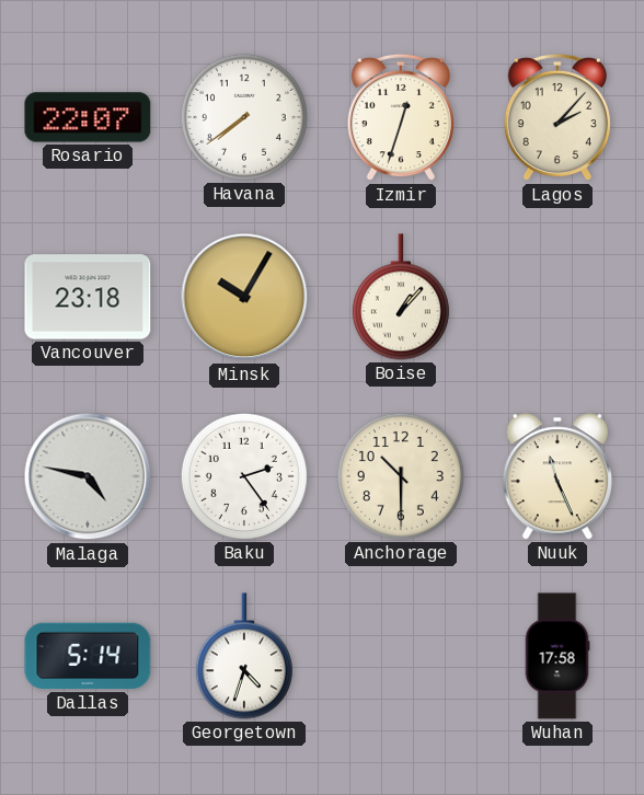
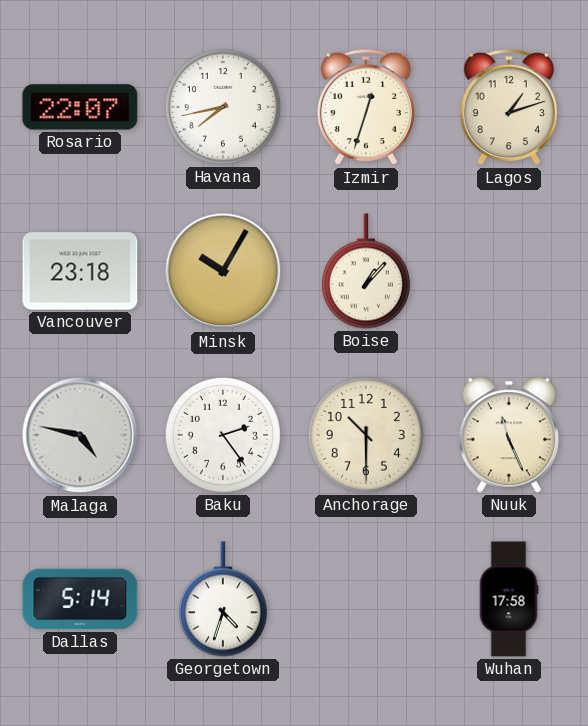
Havana: 7:39 -> 7:43 (223, 107)
Lagos: 2:07 -> 1:12 (509, 107)
